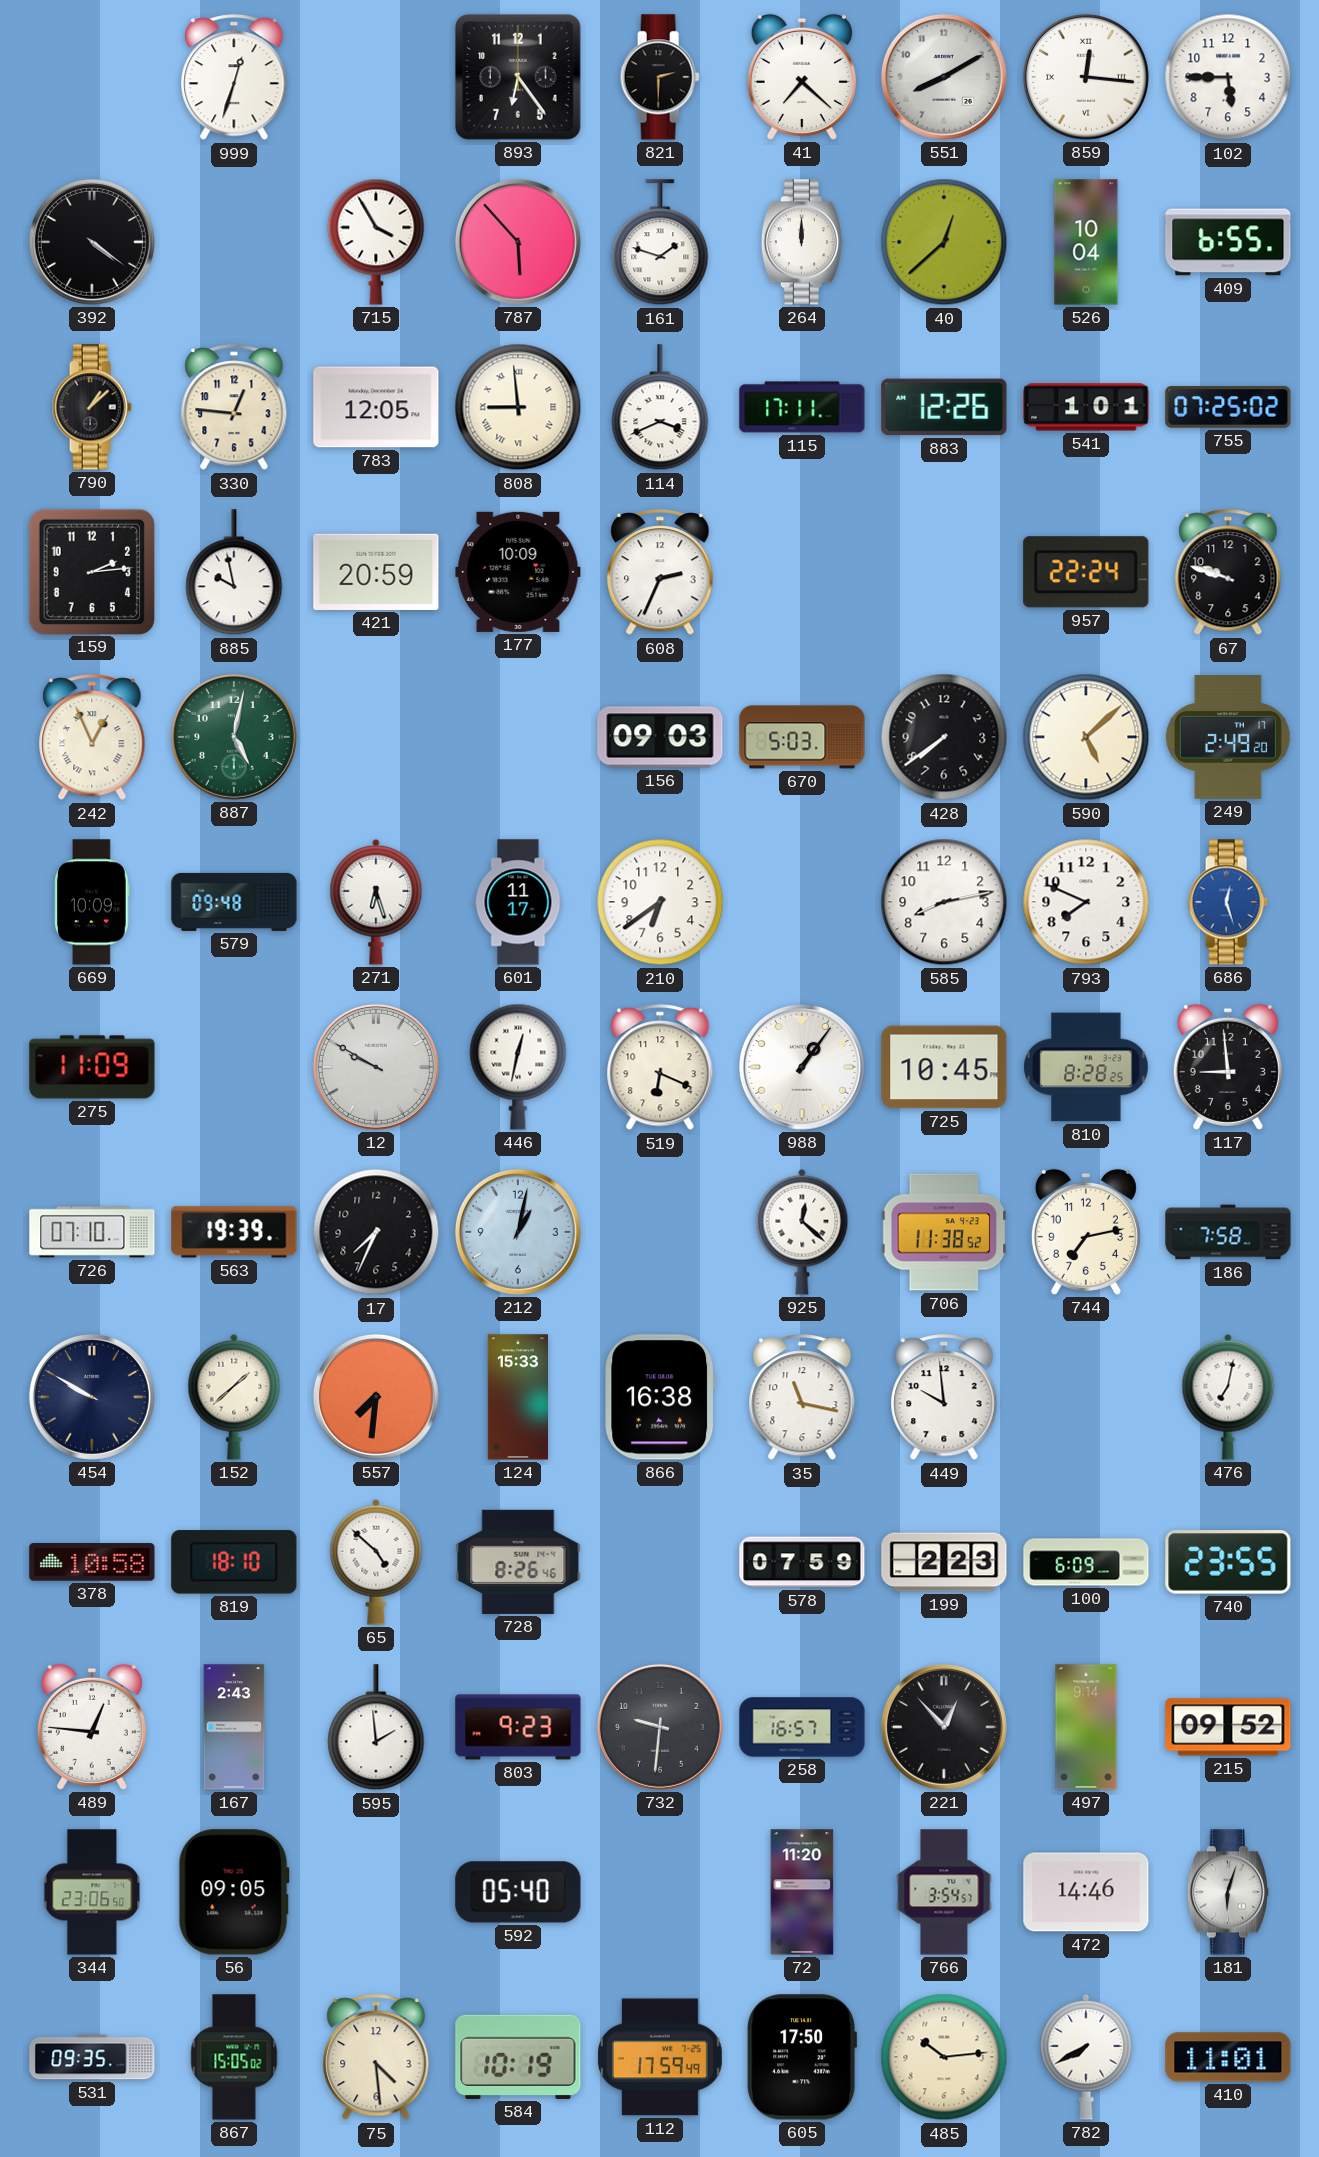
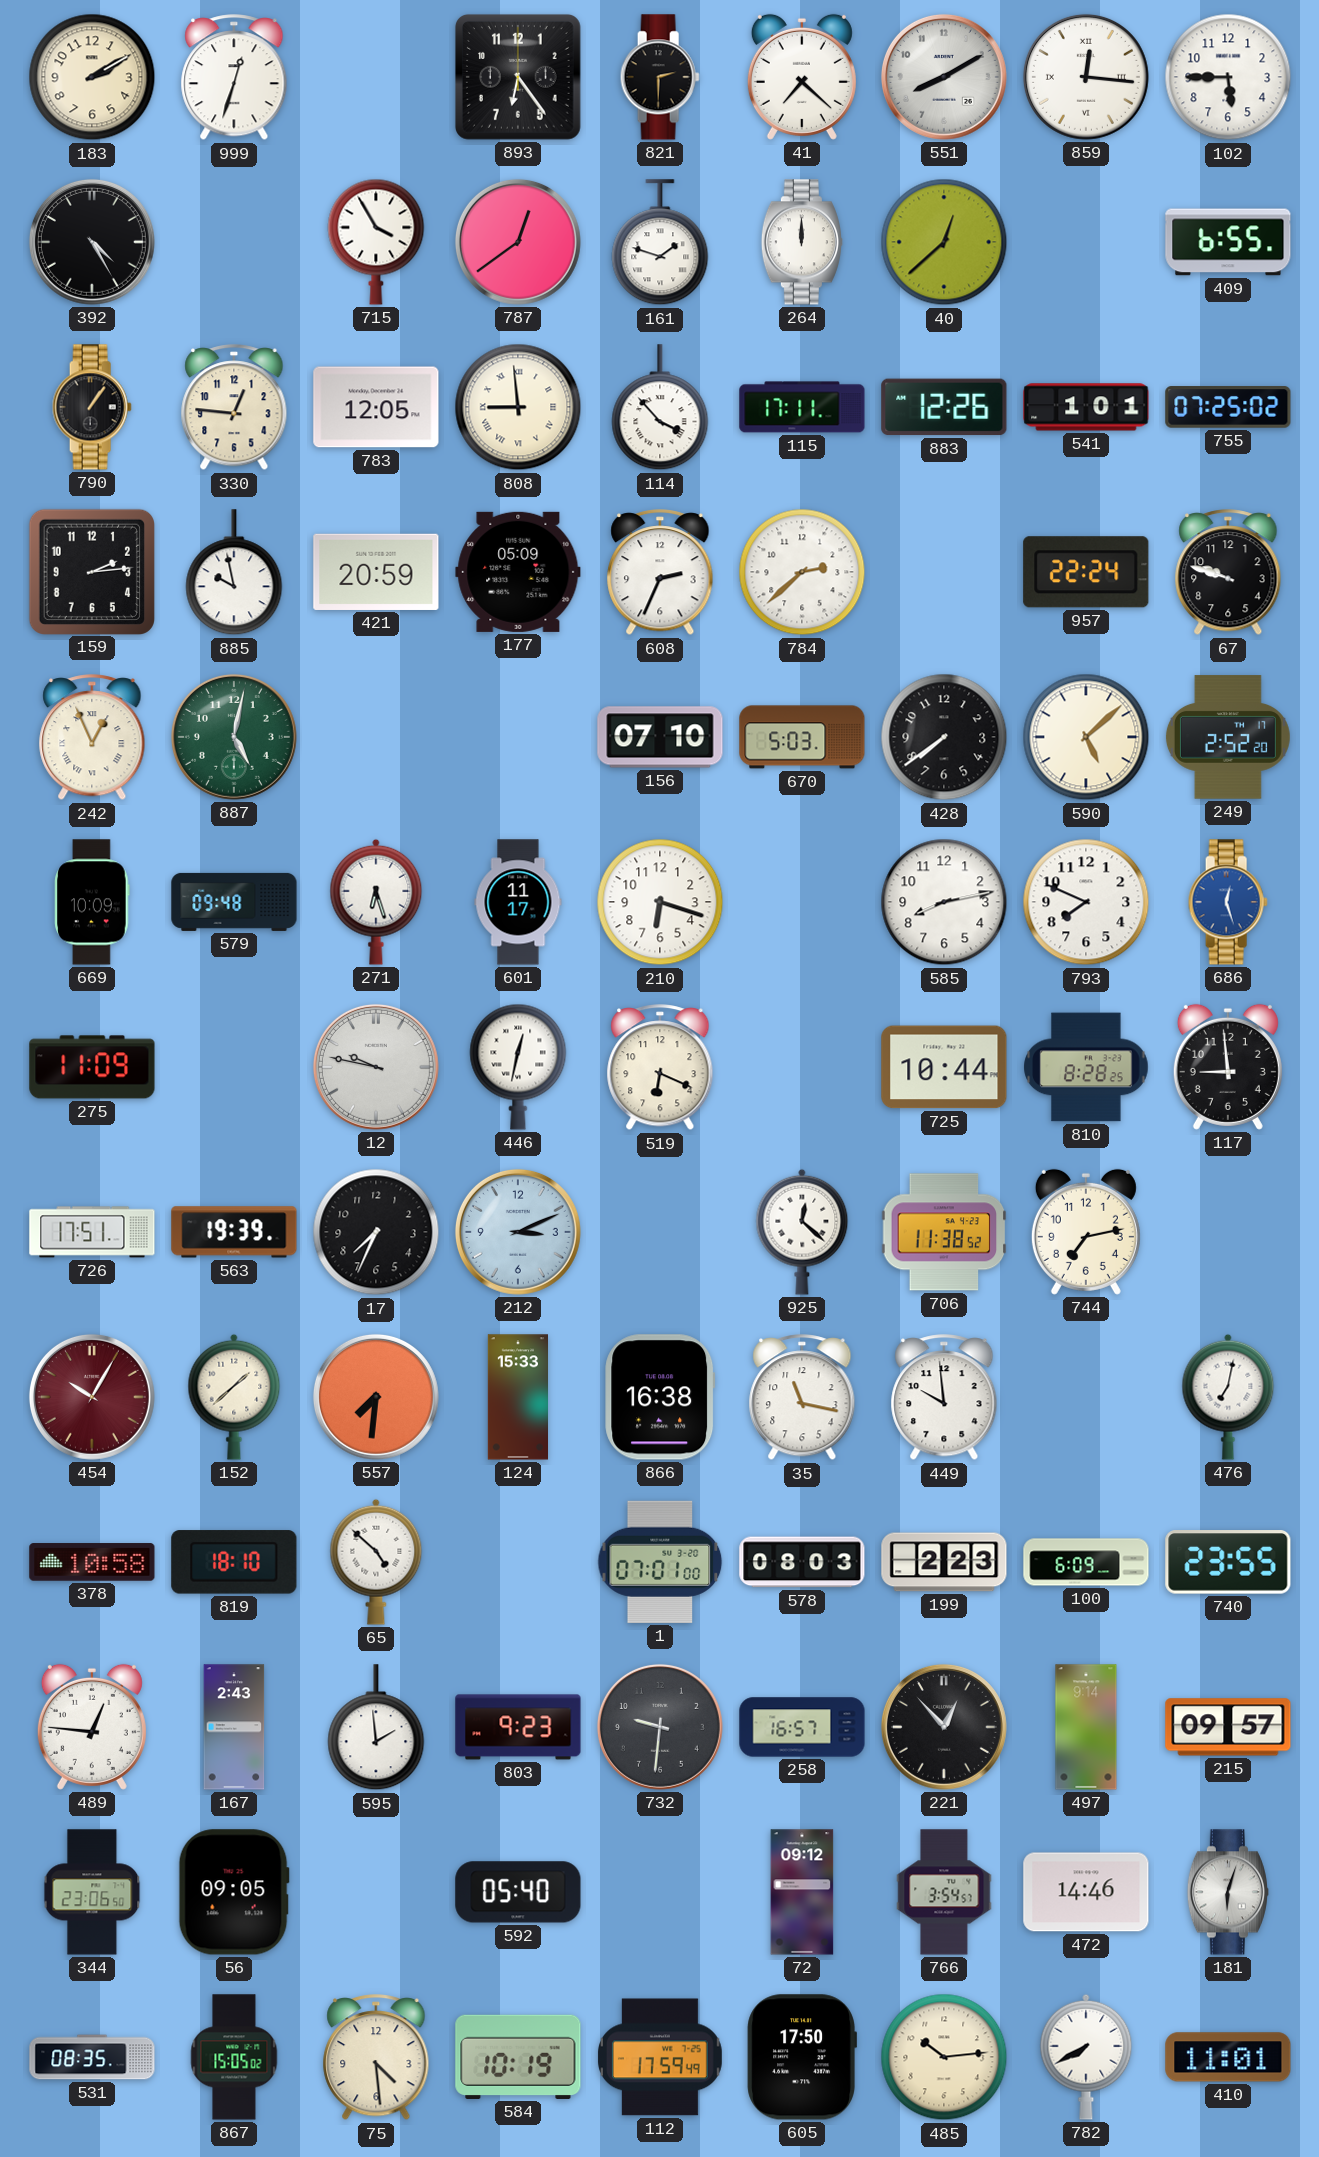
183: none -> 2:10 (92, 77)
392: 4:21 -> 4:25 (92, 242)
787: 5:53 -> 12:39 (518, 242)
526: 10:04 -> none (1086, 242)
790: 1:08 -> 1:06 (92, 407)
114: 3:41 -> 3:53 (660, 408)
177: 10:09 -> 05:09 (518, 572)
784: none -> 2:38 (802, 572)
156: 09:03 -> 07:10 (660, 737)
249: 2:49 -> 2:52 (1228, 737)
210: 6:39 -> 6:18 (660, 902)
12: 9:50 -> 9:47 (376, 1067)
988: 1:06 -> none (802, 1067)
725: 10:45 -> 10:44 (944, 1067)
726: 07:10 -> 17:51 (92, 1232)
212: 1:02 -> 3:11 (518, 1232)
186: 7:58 -> none (1228, 1232)
454: 9:50 -> 10:05 (92, 1397)
454 dial: navy -> burgundy (92, 1397)
728: 8:26 -> none (518, 1562)
1: none -> 07:01 (660, 1562)
578: 07:59 -> 08:03 (802, 1562)
215: 09:52 -> 09:57 (1228, 1727)
72: 11:20 -> 09:12 (802, 1892)
531: 09:35 -> 08:35 (92, 2057)
